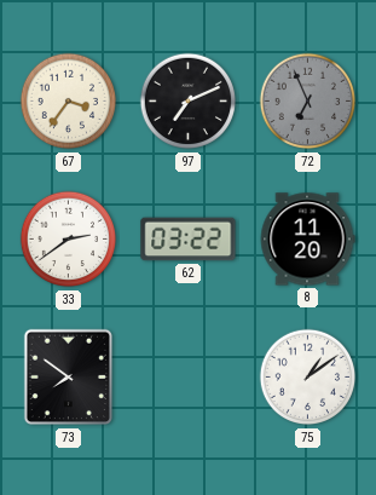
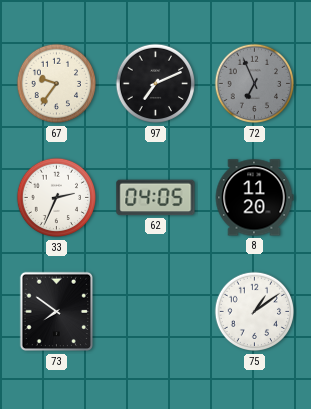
67: 3:36 -> 9:36 (57, 84)
33: 2:39 -> 2:34 (57, 198)
62: 03:22 -> 04:05 (156, 198)
